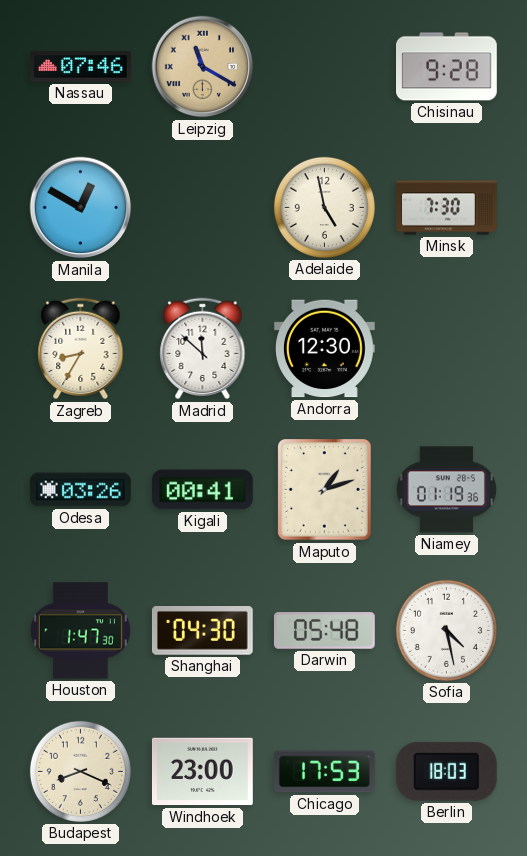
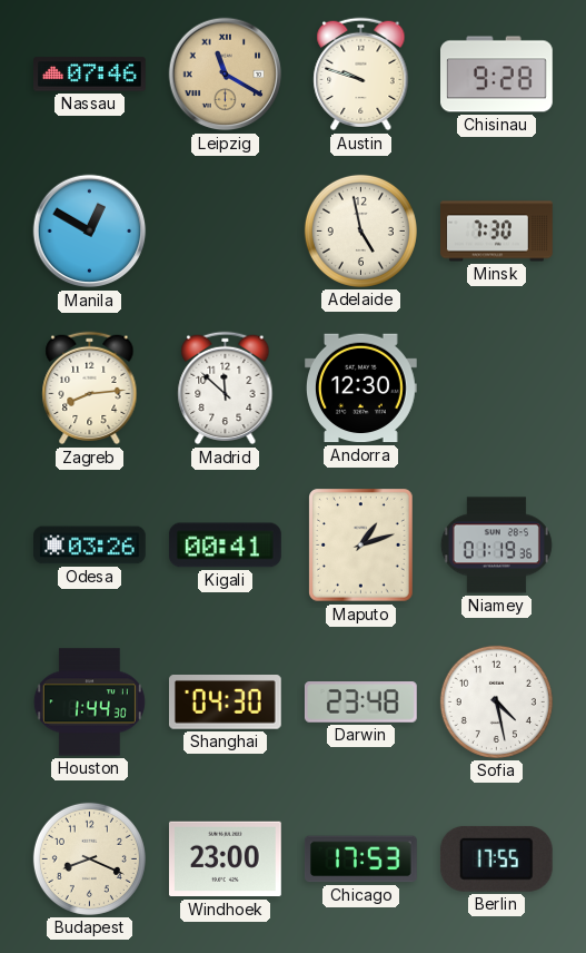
Austin: none -> 9:48 (361, 75)
Zagreb: 8:35 -> 8:14 (90, 389)
Houston: 1:47 -> 1:44 (89, 703)
Darwin: 05:48 -> 23:48 (361, 703)
Berlin: 18:03 -> 17:55 (496, 858)
